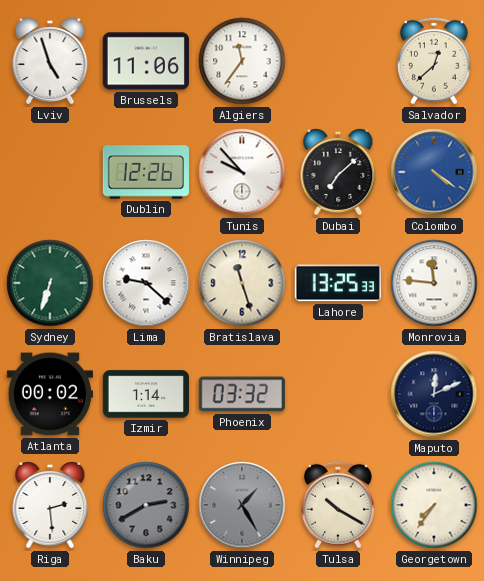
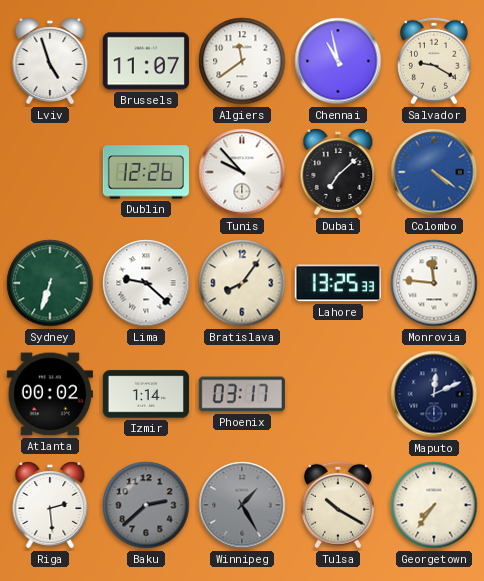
Brussels: 11:06 -> 11:07 (146, 61)
Algiers: 11:36 -> 11:39 (242, 61)
Chennai: none -> 10:58 (338, 61)
Salvador: 12:38 -> 9:20 (435, 61)
Bratislava: 11:27 -> 8:06 (242, 283)
Phoenix: 03:32 -> 03:17 (242, 394)
Baku: 2:40 -> 2:38 (146, 505)
